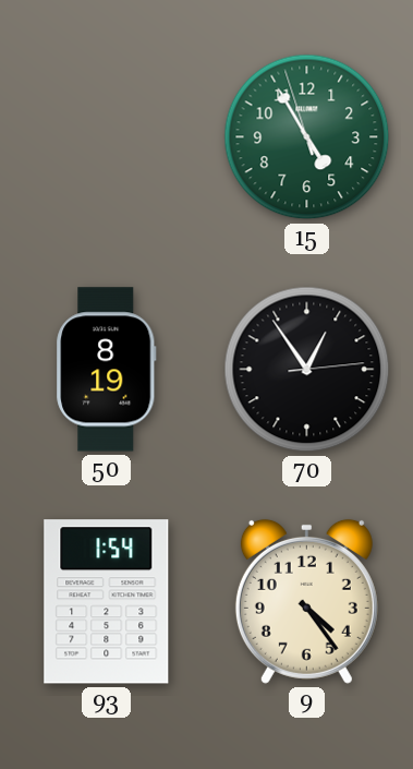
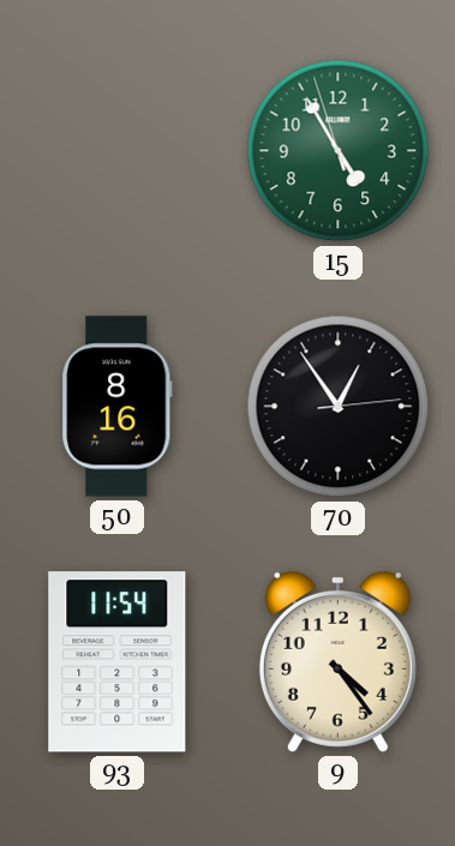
50: 8:19 -> 8:16 (118, 407)
93: 1:54 -> 11:54 (118, 662)
